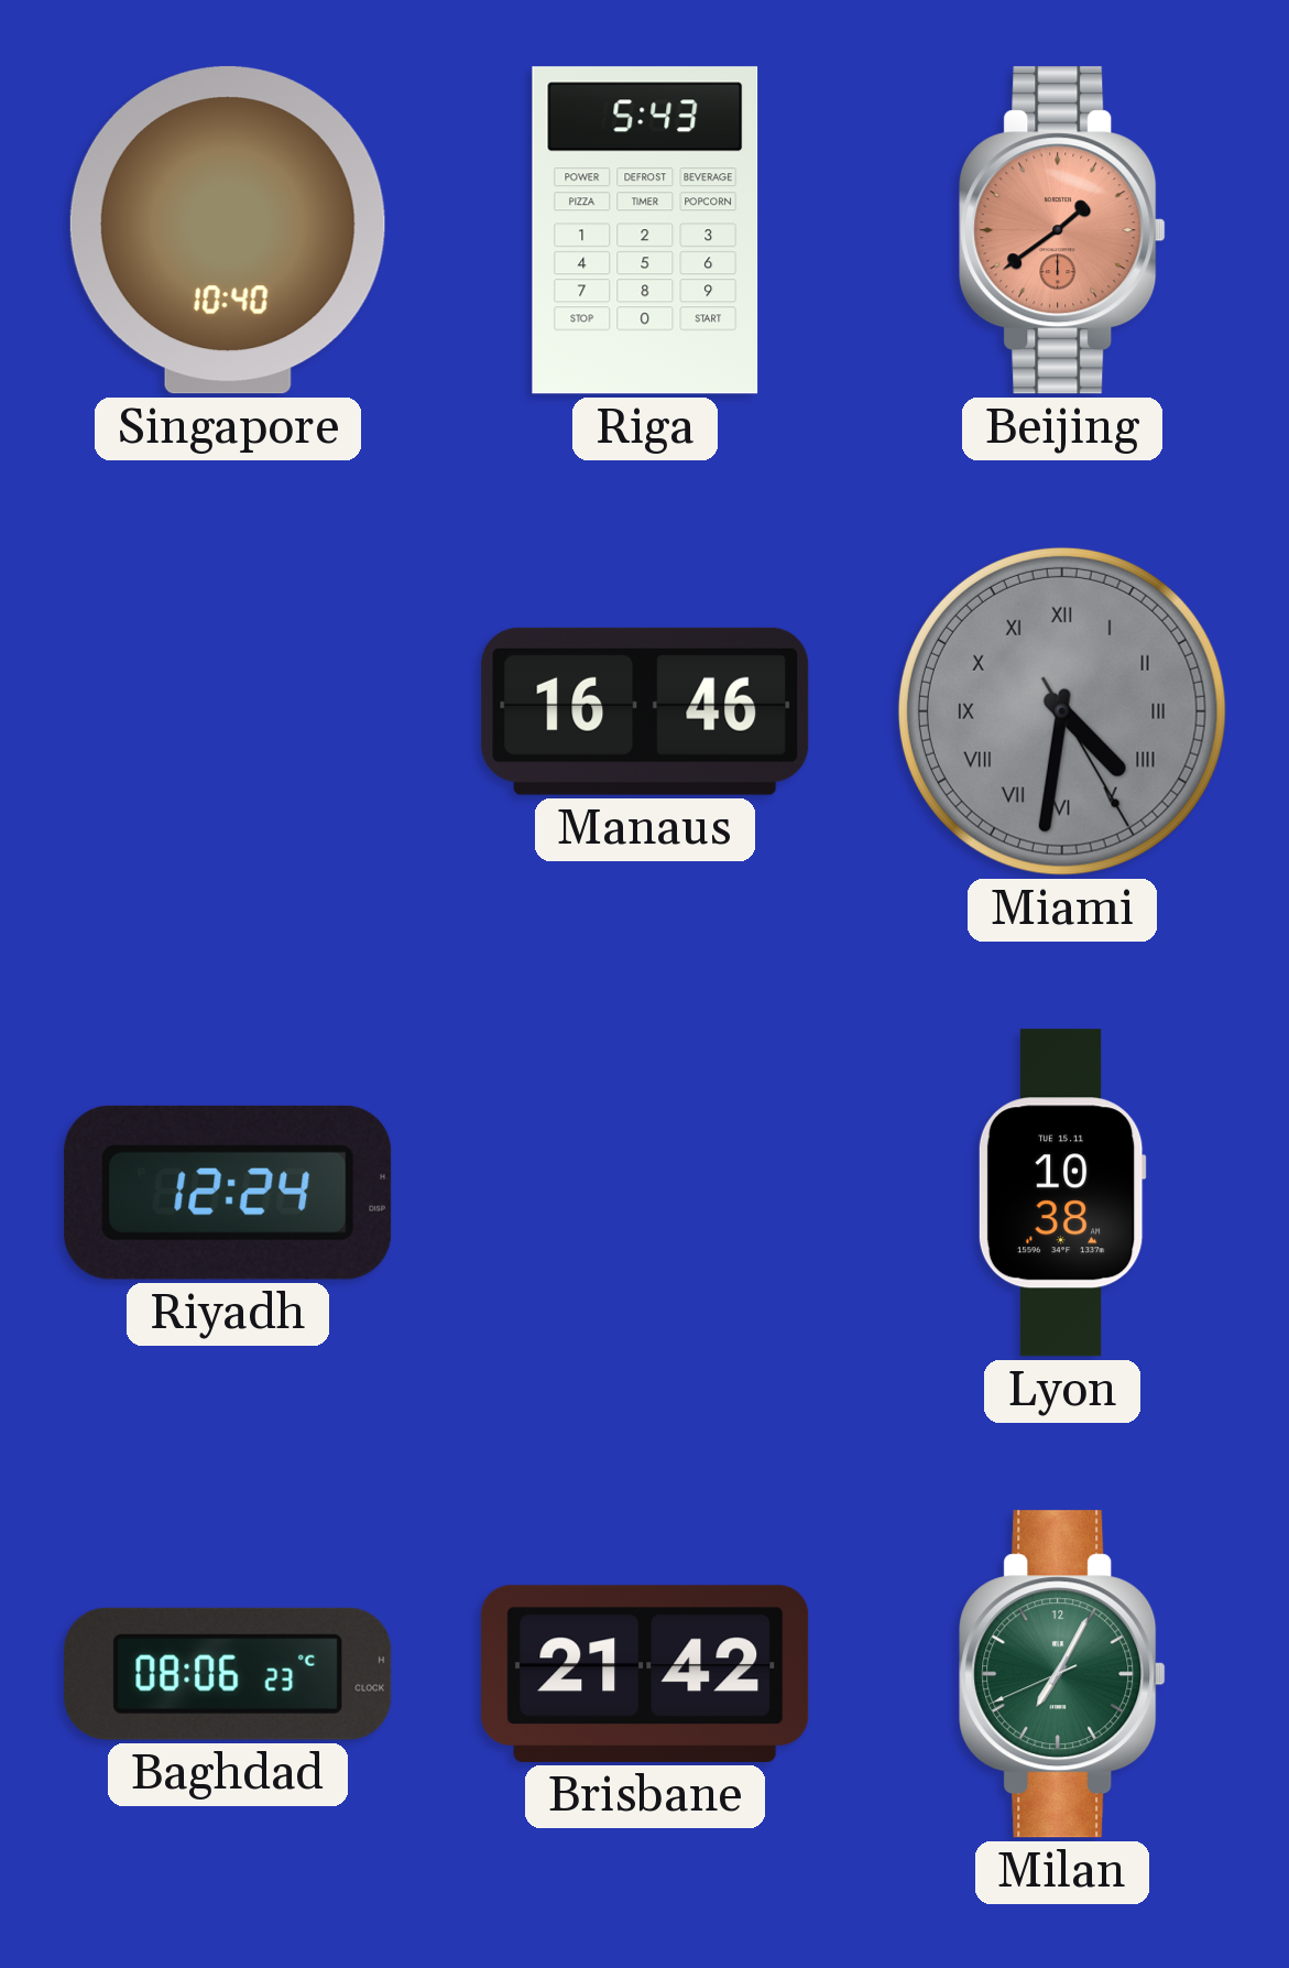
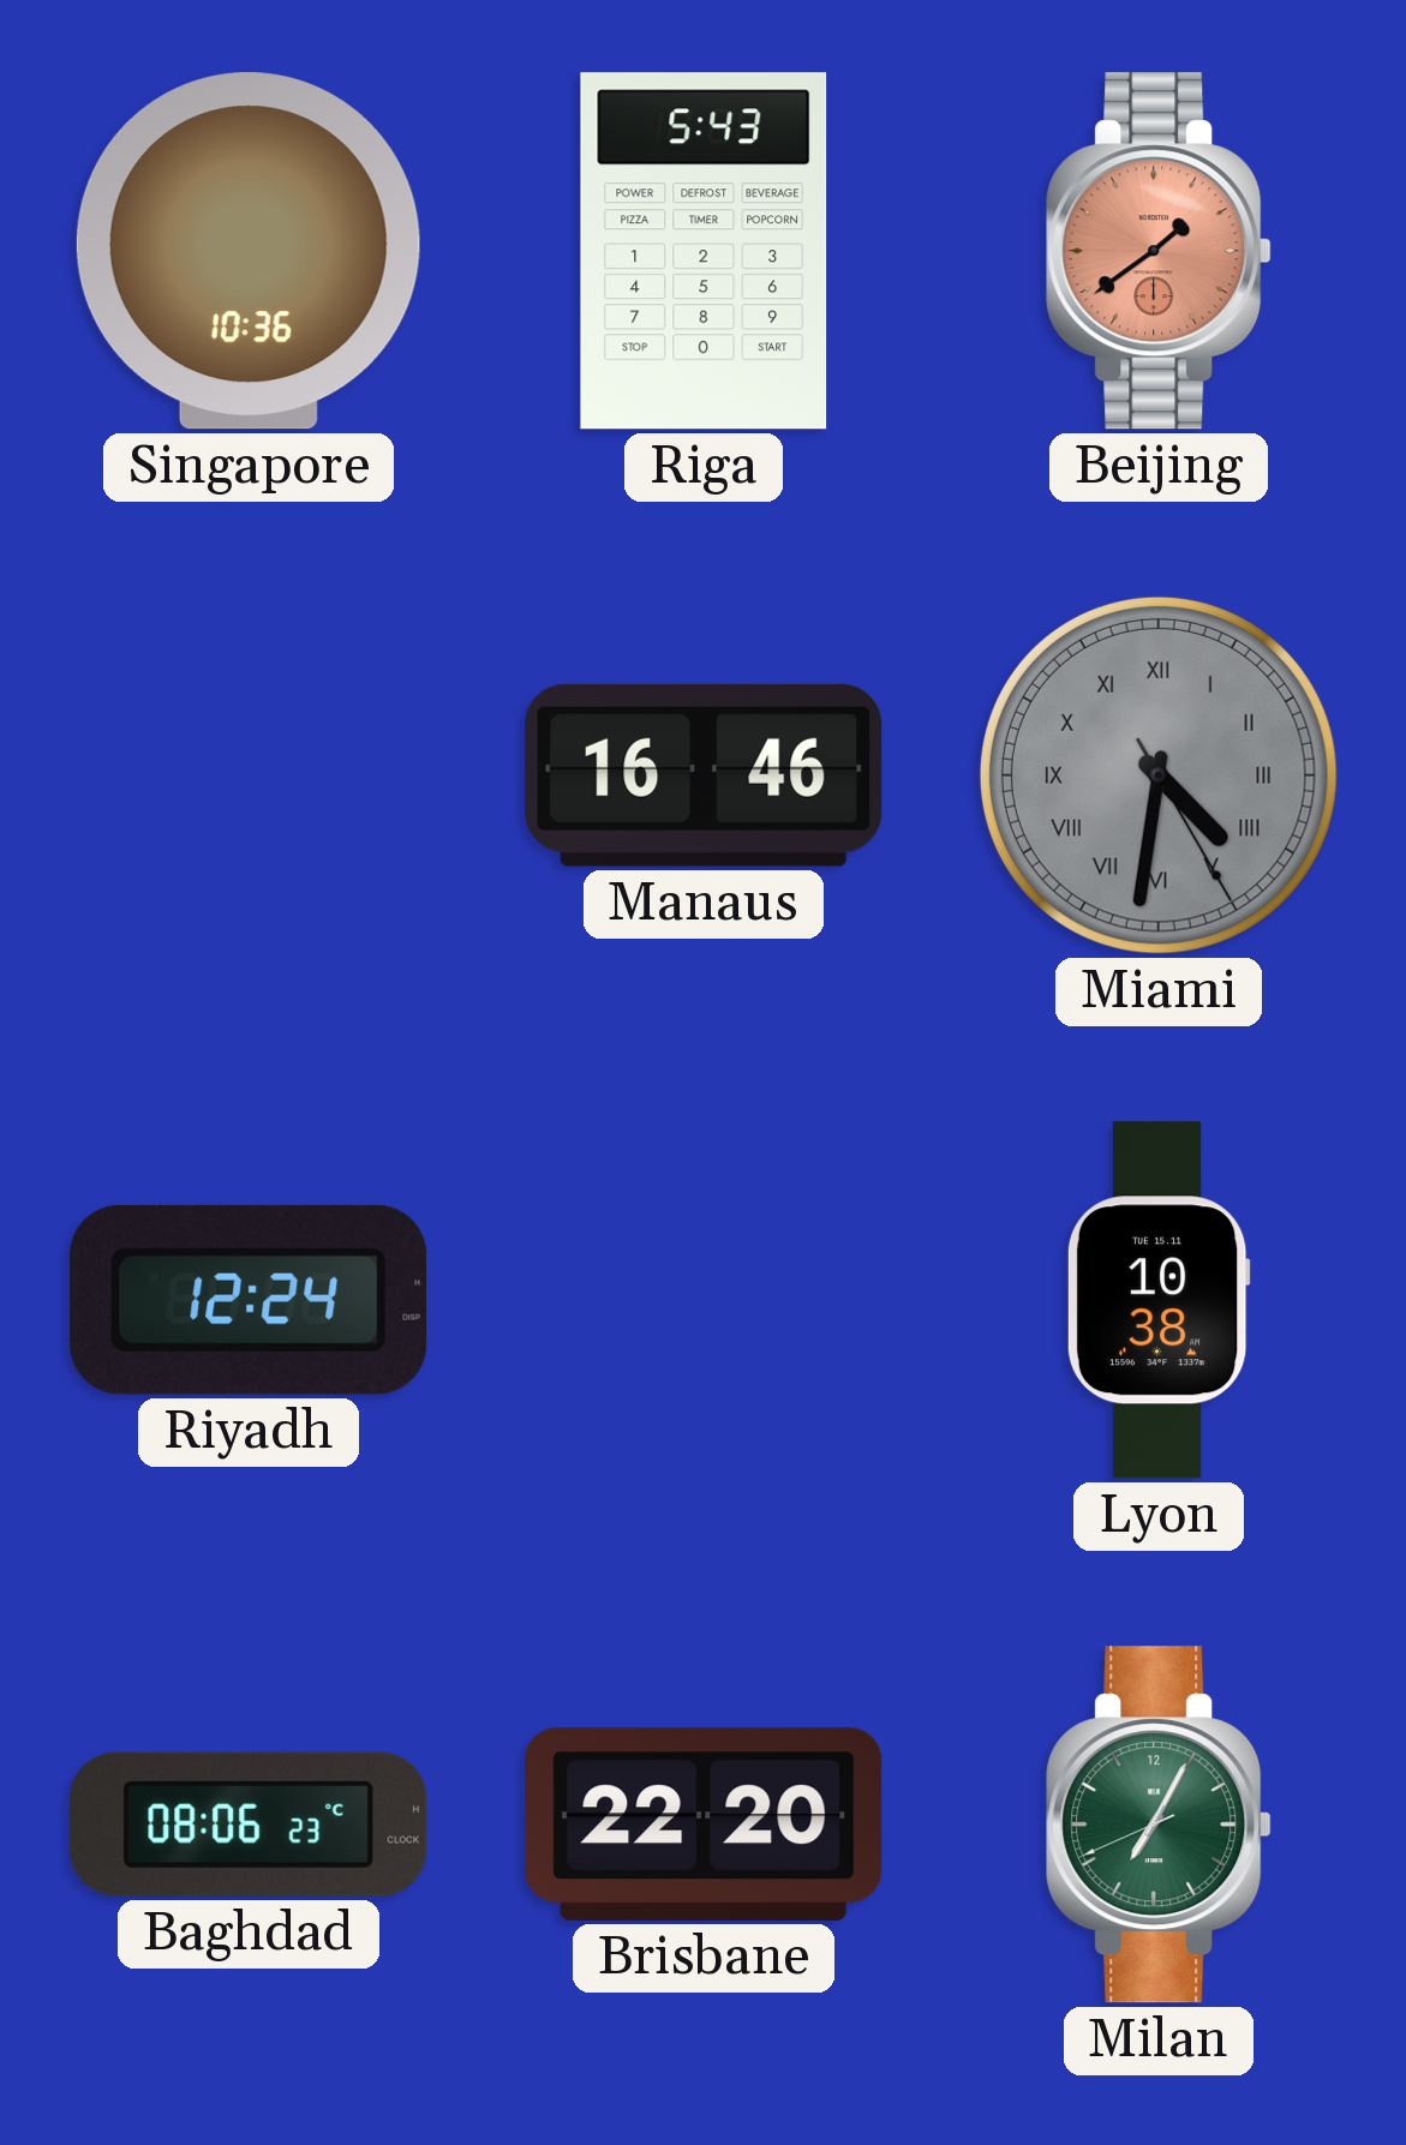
Singapore: 10:40 -> 10:36 (249, 251)
Brisbane: 21:42 -> 22:20 (704, 1825)
